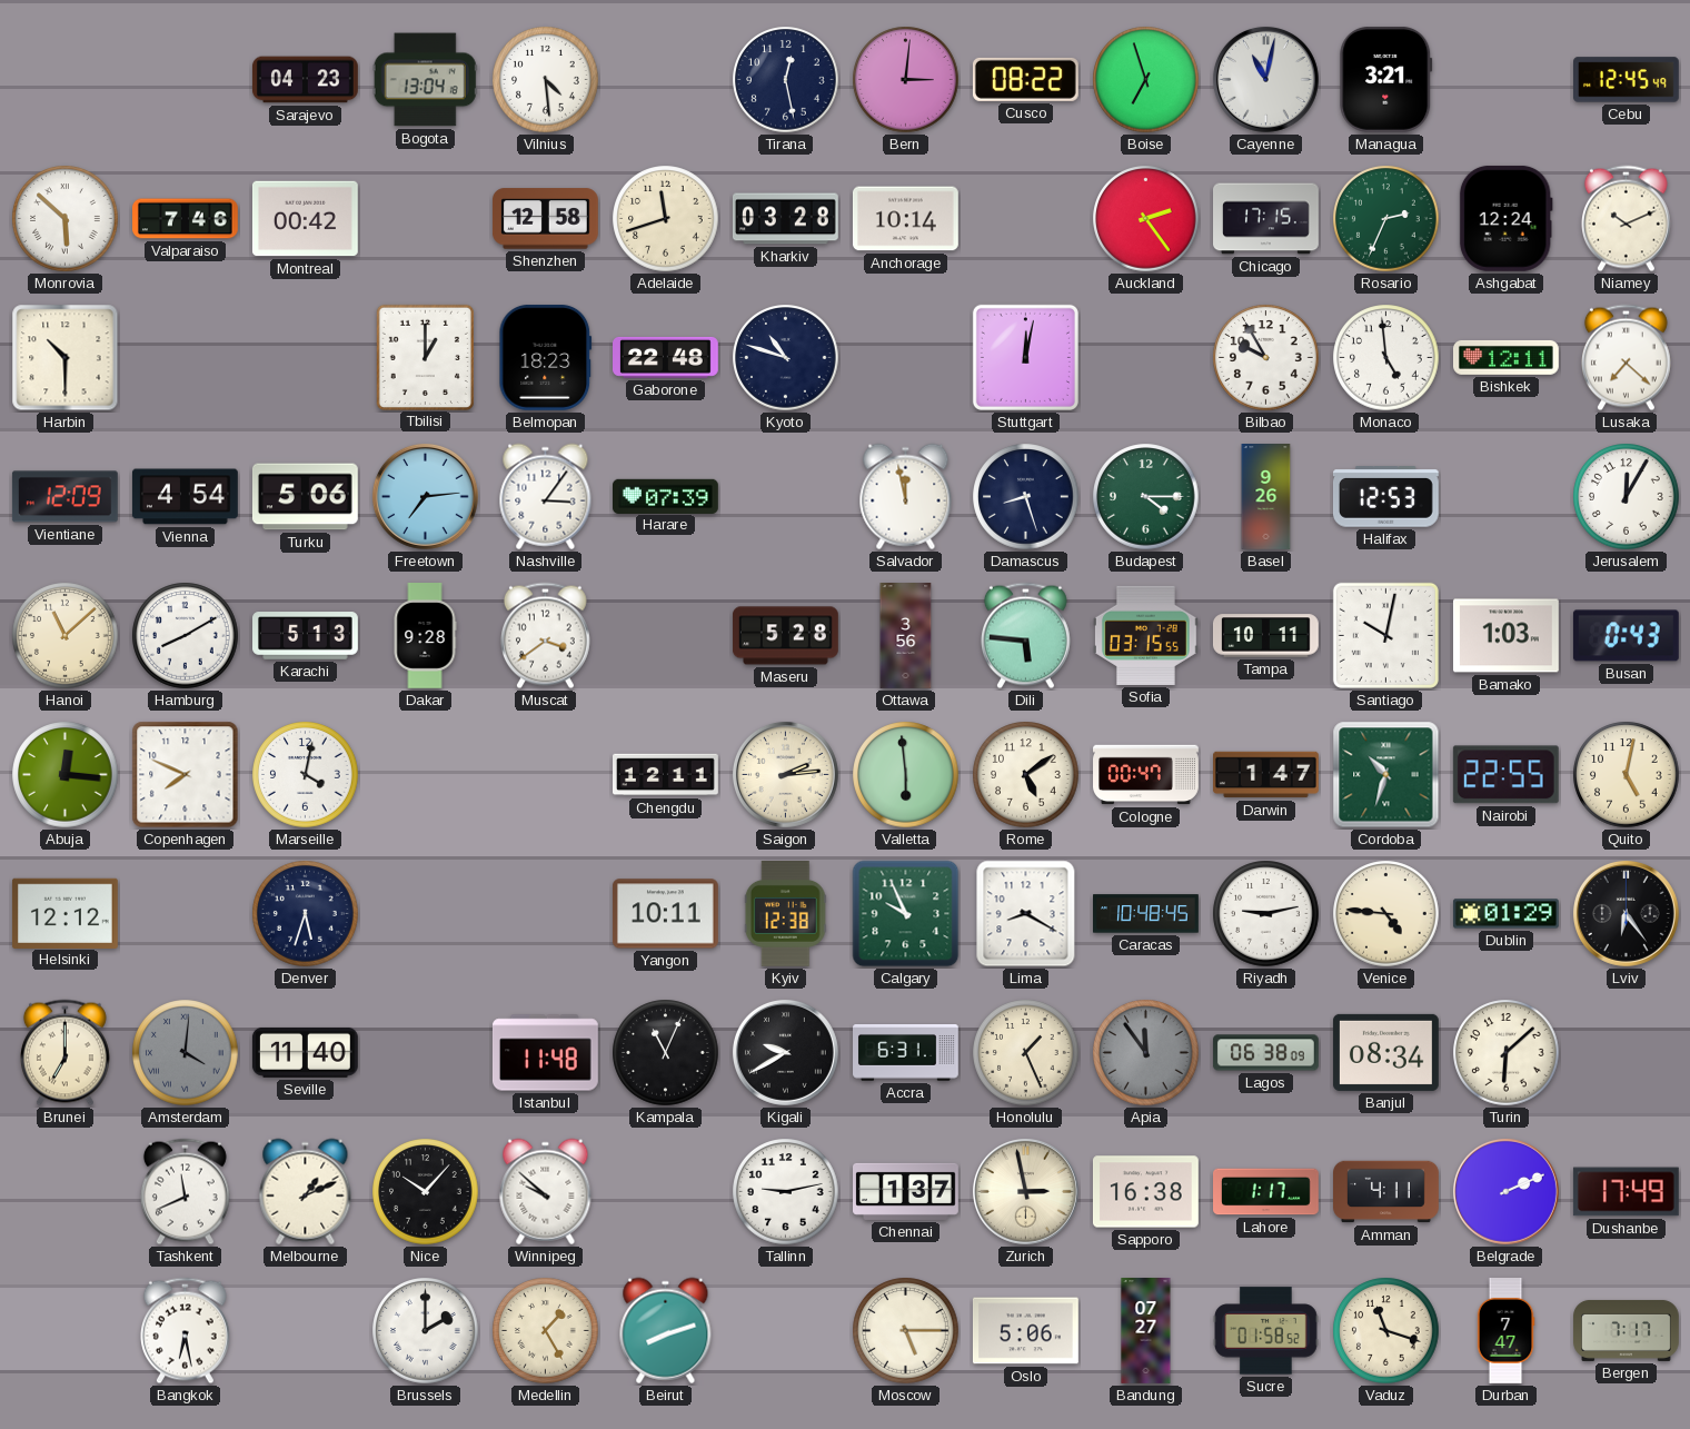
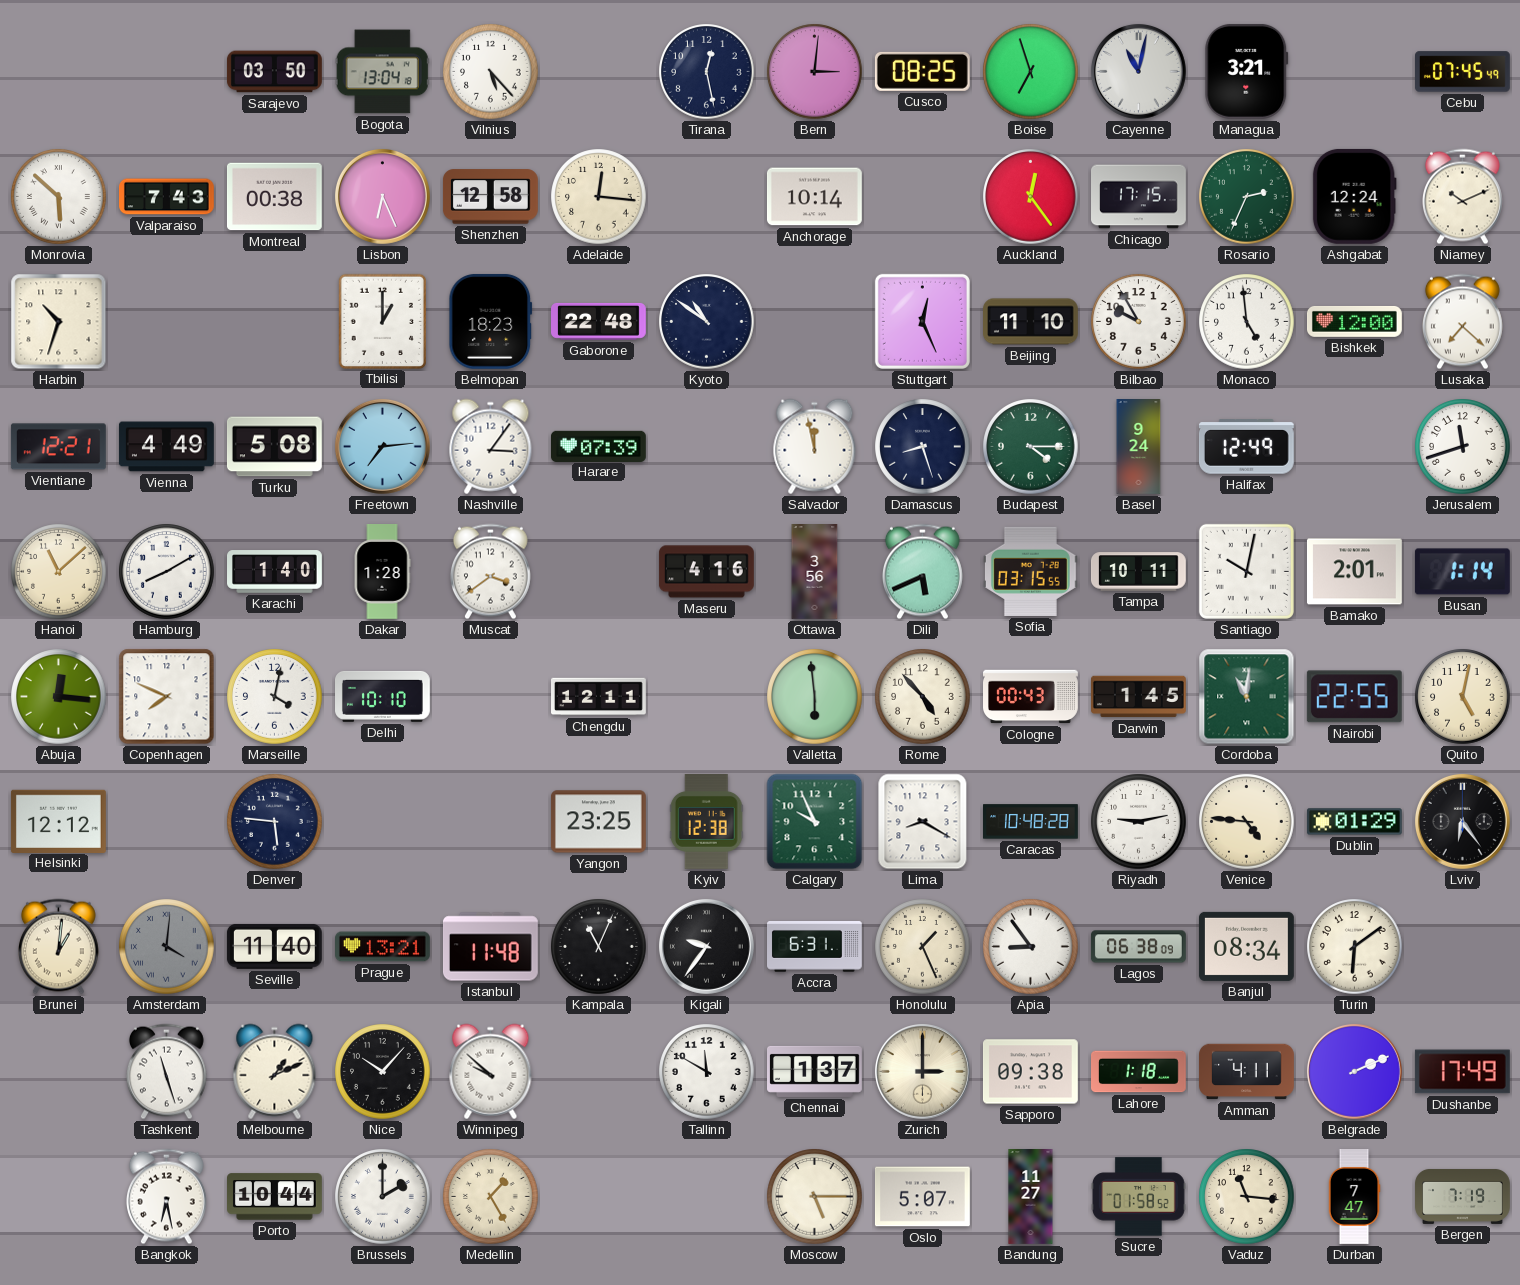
Sarajevo: 04:23 -> 03:50 (274, 72)
Vilnius: 4:29 -> 5:23 (491, 72)
Cusco: 08:22 -> 08:25 (922, 71)
Cebu: 12:45 -> 07:45 (1463, 72)
Valparaiso: 7:46 -> 7:43 (167, 197)
Montreal: 00:42 -> 00:38 (274, 197)
Lisbon: none -> 6:26 (382, 196)
Adelaide: 11:42 -> 12:16 (599, 197)
Kharkiv: 03:28 -> none (785, 219)
Auckland: 2:24 -> 12:24 (1031, 197)
Harbin: 10:30 -> 10:33 (59, 322)
Kyoto: 10:48 -> 10:51 (707, 322)
Stuttgart: 12:02 -> 12:26 (922, 321)
Beijing: none -> 11:10 (1031, 322)
Bishkek: 12:11 -> 12:00 (1355, 321)
Vientiane: 12:09 -> 12:21 (58, 447)
Vienna: 4:54 -> 4:49 (166, 447)
Turku: 5:06 -> 5:08 (274, 447)
Basel: 9:26 -> 9:24 (1139, 447)
Halifax: 12:53 -> 12:49 (1246, 447)
Jerusalem: 12:05 -> 11:42 (1463, 447)
Karachi: 5:13 -> 1:40 (275, 572)
Dakar: 9:28 -> 1:28 (382, 572)
Maseru: 5:28 -> 4:16 (706, 572)
Dili: 5:46 -> 5:41 (922, 572)
Bamako: 1:03 -> 2:01 (1354, 572)
Busan: 0:43 -> 1:14 (1462, 572)
Delhi: none -> 10:10 (383, 696)
Saigon: 2:14 -> none (785, 774)
Rome: 5:09 -> 4:53 (923, 697)
Cologne: 00:47 -> 00:43 (1031, 697)
Darwin: 1:47 -> 1:45 (1139, 697)
Cordoba: 10:33 -> 11:01 (1247, 697)
Denver: 5:33 -> 5:46 (275, 822)
Yangon: 10:11 -> 23:25 (598, 822)
Caracas: 10:48:45 -> 10:48:28 (1031, 822)
Brunei: 7:00 -> 1:01 (58, 947)
Prague: none -> 13:21 (383, 947)
Kigali: 9:40 -> 9:36 (706, 946)
Apia: 11:54 -> 8:54 (1031, 947)
Apia dial: grey -> white (1031, 947)
Turin: 6:08 -> 6:09 (1355, 947)
Tashkent: 11:41 -> 11:27 (166, 1072)
Tallinn: 9:13 -> 11:50 (707, 1072)
Zurich: 2:58 -> 3:00 (922, 1071)
Sapporo: 16:38 -> 09:38 (1031, 1072)
Lahore: 1:17 -> 1:18 (1139, 1072)
Porto: none -> 10:44 (275, 1197)
Beirut: 8:12 -> none (666, 1331)
Oslo: 5:06 -> 5:07 (923, 1197)
Bandung: 07:27 -> 11:27 (1031, 1197)
Vaduz: 11:18 -> 11:16 (1247, 1197)
Bergen: 7:17 -> 7:19 (1463, 1196)
